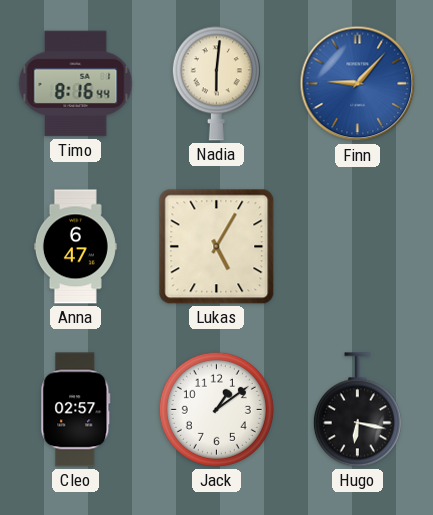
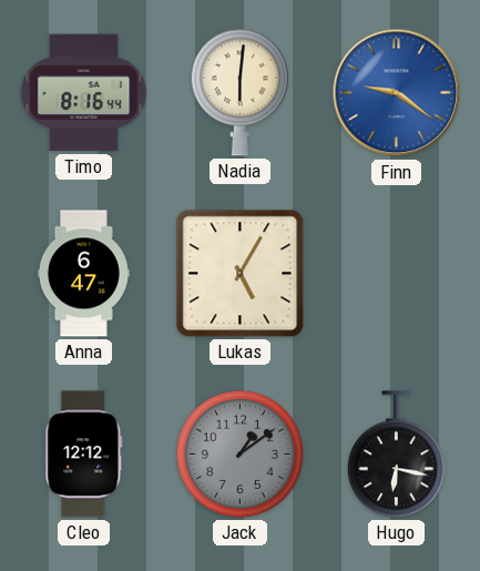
Finn: 9:07 -> 9:21 (397, 93)
Cleo: 02:57 -> 12:12 (84, 455)
Jack dial: white -> grey (239, 453)
